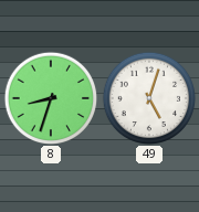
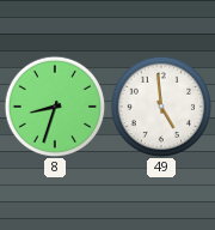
49: 5:03 -> 4:59 (161, 107)
